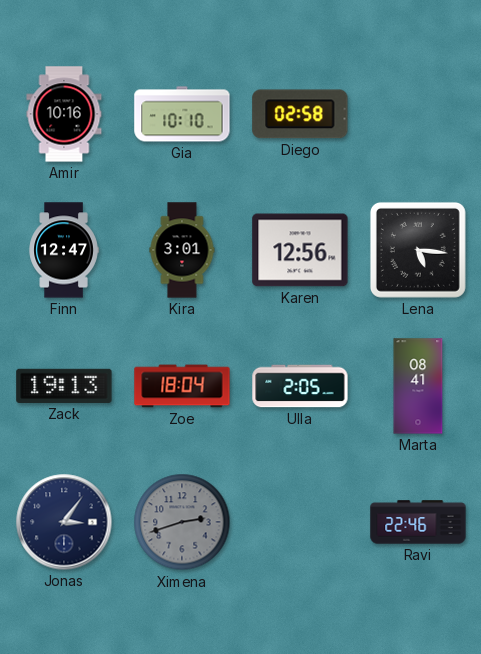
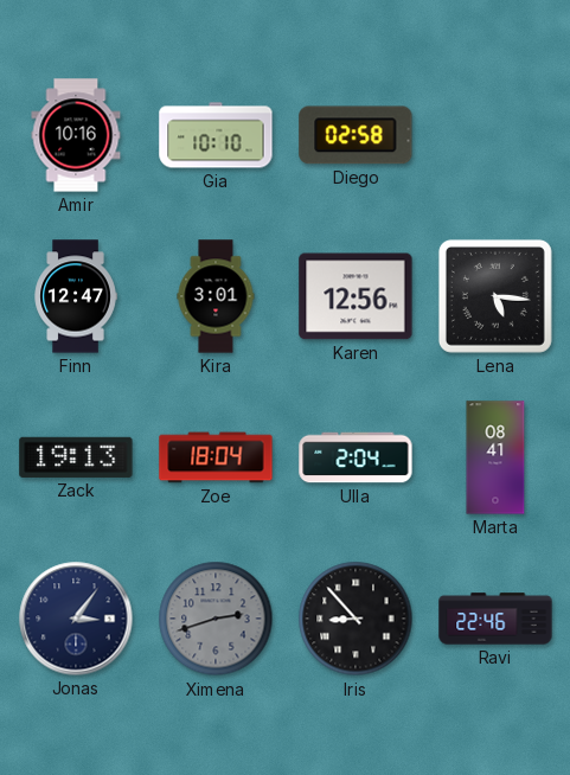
Ulla: 2:05 -> 2:04 (356, 457)
Iris: none -> 8:53 (356, 619)
